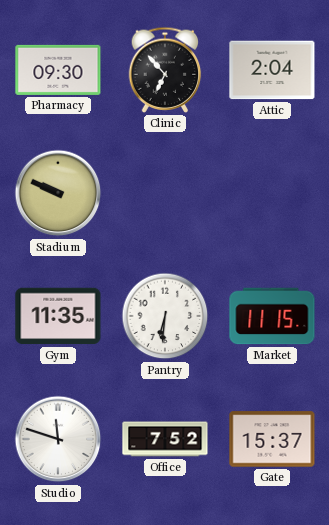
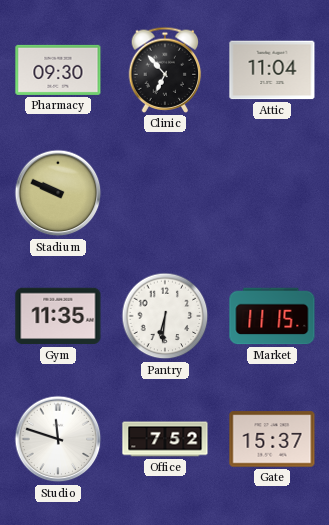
Attic: 2:04 -> 11:04 (272, 70)
